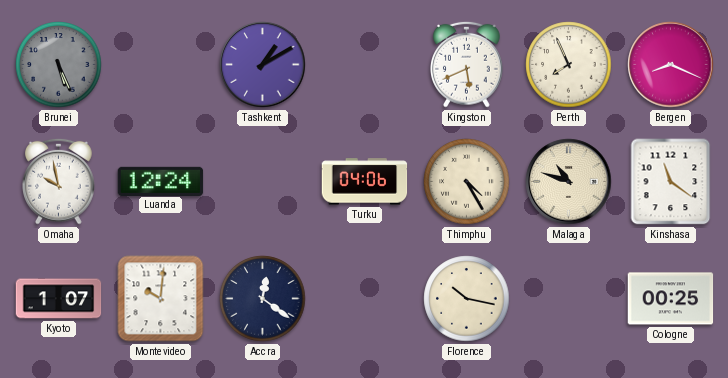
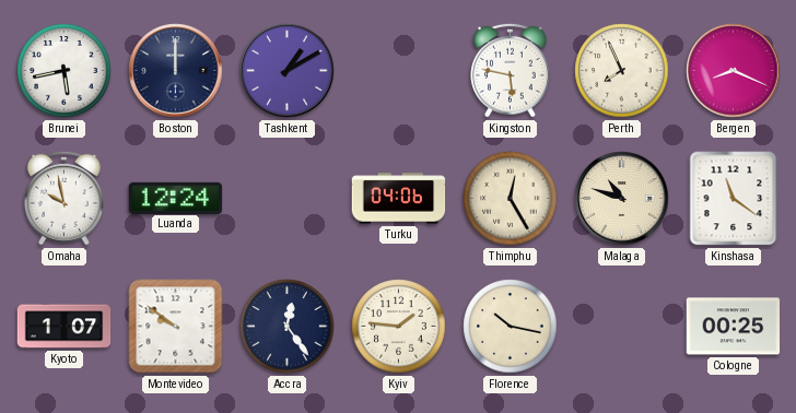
Brunei: 5:26 -> 5:43 (65, 71)
Brunei dial: grey -> white (65, 71)
Boston: none -> 12:00 (176, 71)
Kingston: 5:41 -> 5:47 (511, 70)
Thimphu: 4:25 -> 12:25 (511, 199)
Montevideo: 10:01 -> 9:51 (176, 327)
Accra: 12:21 -> 12:24 (288, 327)
Kyiv: none -> 1:46 (399, 327)
